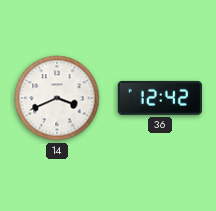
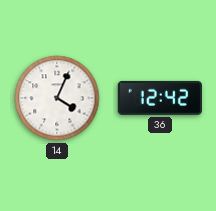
14: 3:41 -> 4:04 (57, 98)
